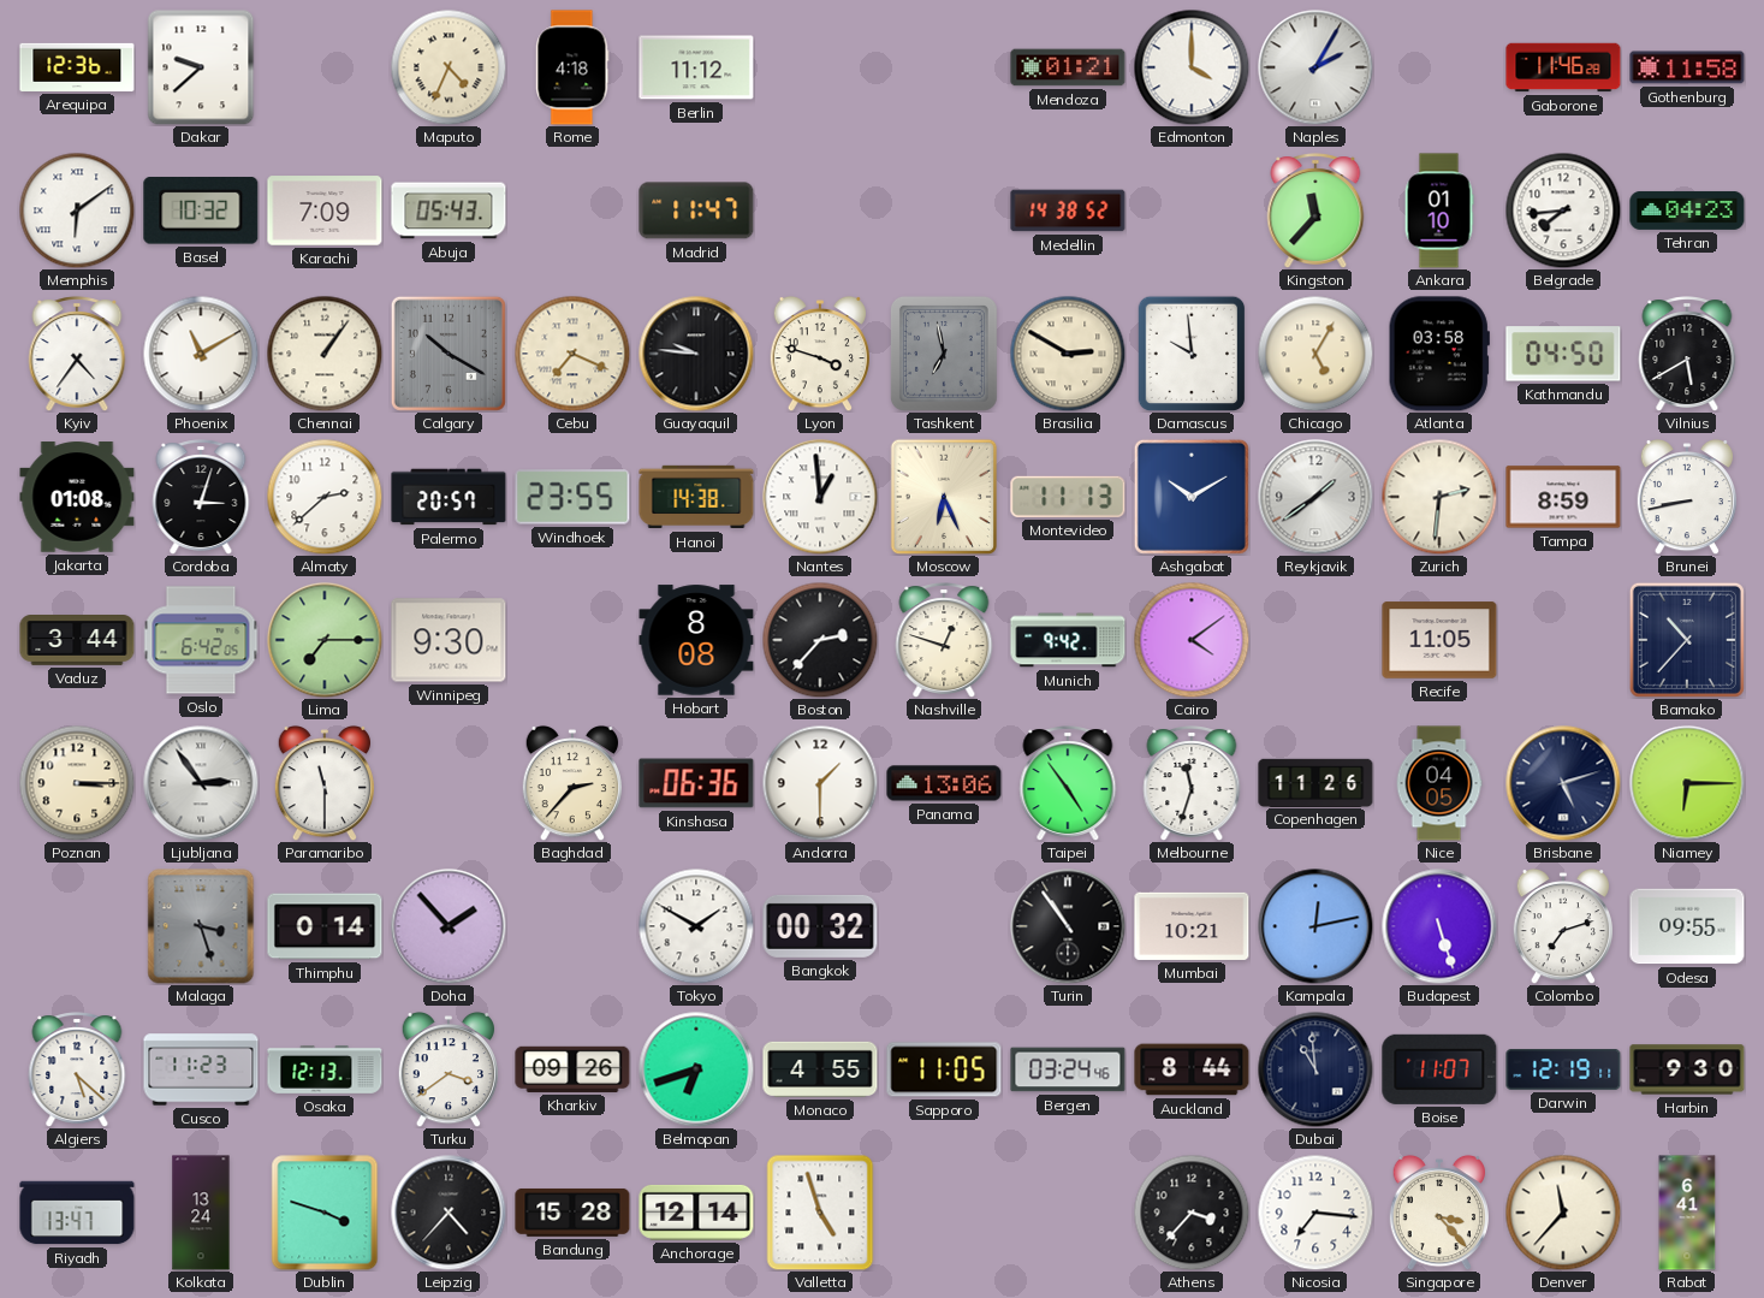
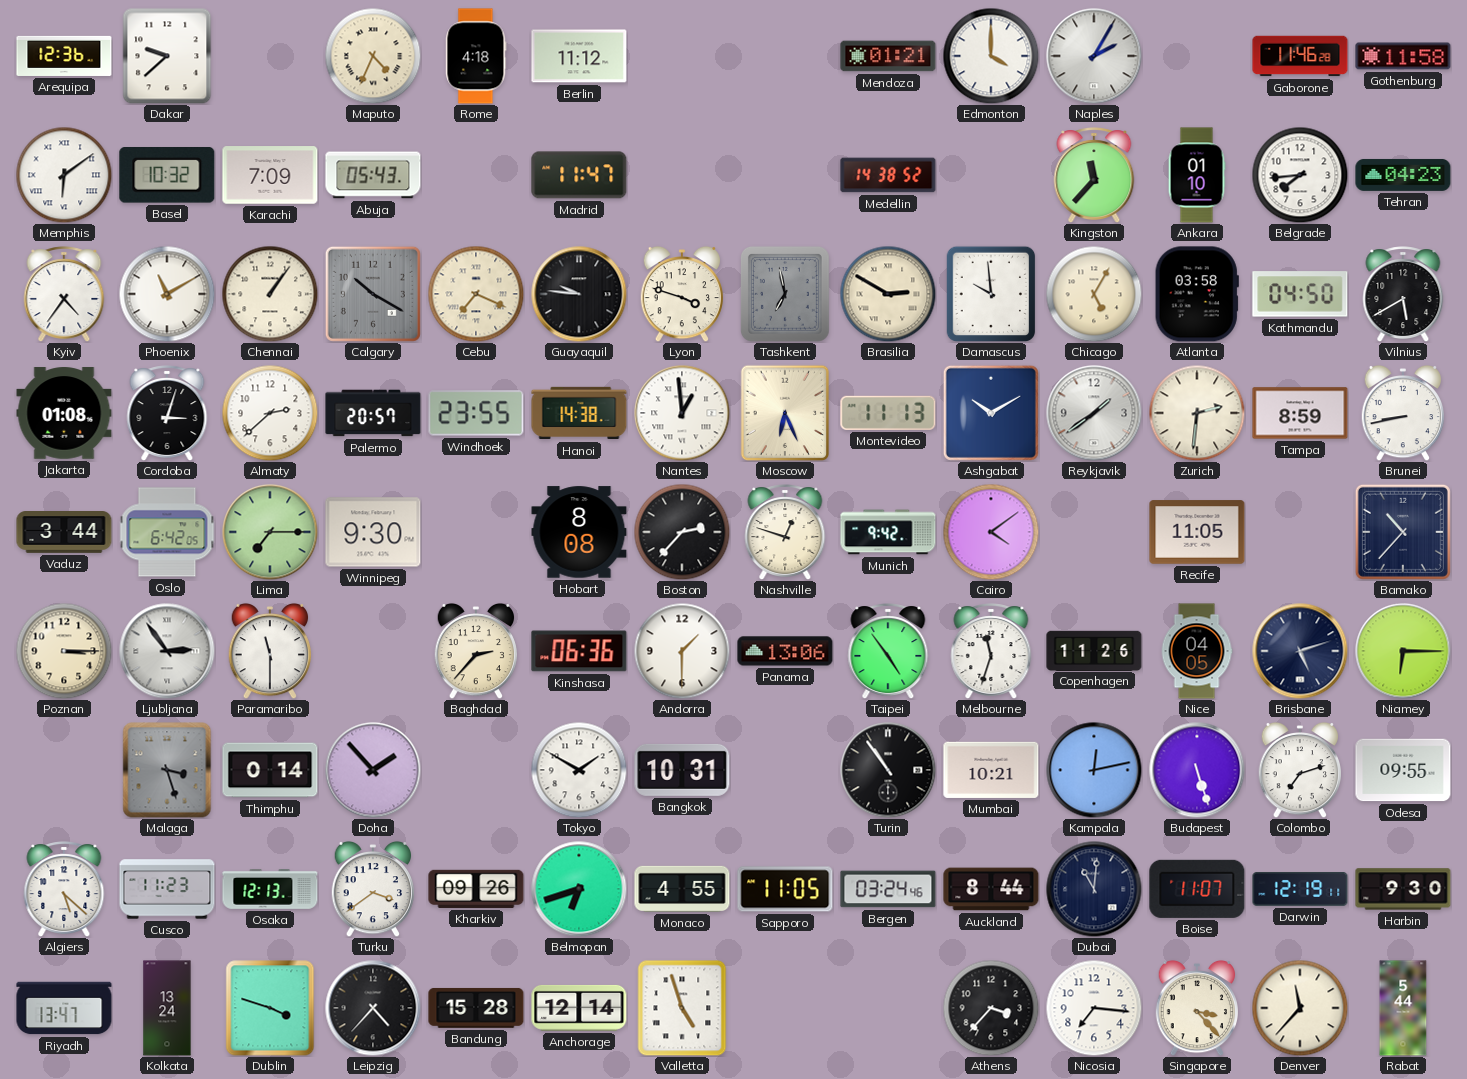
Bangkok: 00:32 -> 10:31 (682, 770)
Dubai: 10:59 -> 11:01 (1094, 889)
Rabat: 6:41 -> 5:44 (1403, 1008)
